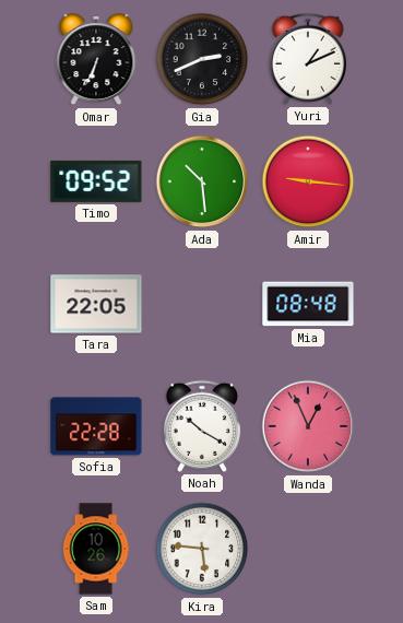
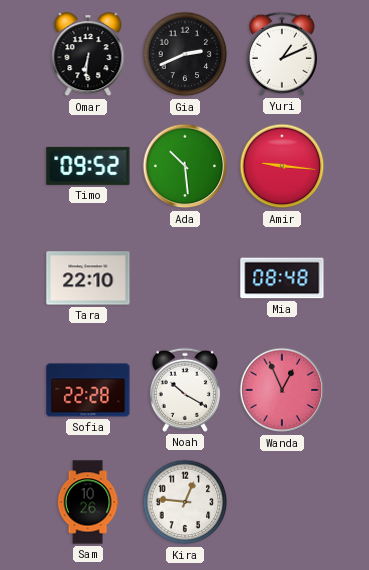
Omar: 6:34 -> 6:31 (88, 55)
Tara: 22:05 -> 22:10 (88, 278)
Kira: 5:46 -> 12:46 (185, 502)
